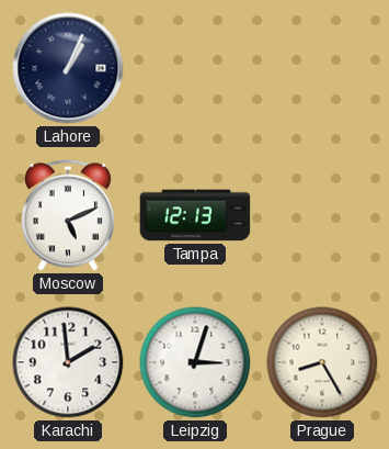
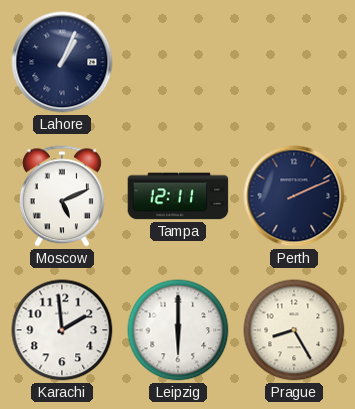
Tampa: 12:13 -> 12:11 (178, 196)
Perth: none -> 2:11 (294, 196)
Leipzig: 3:03 -> 6:00 (178, 330)
